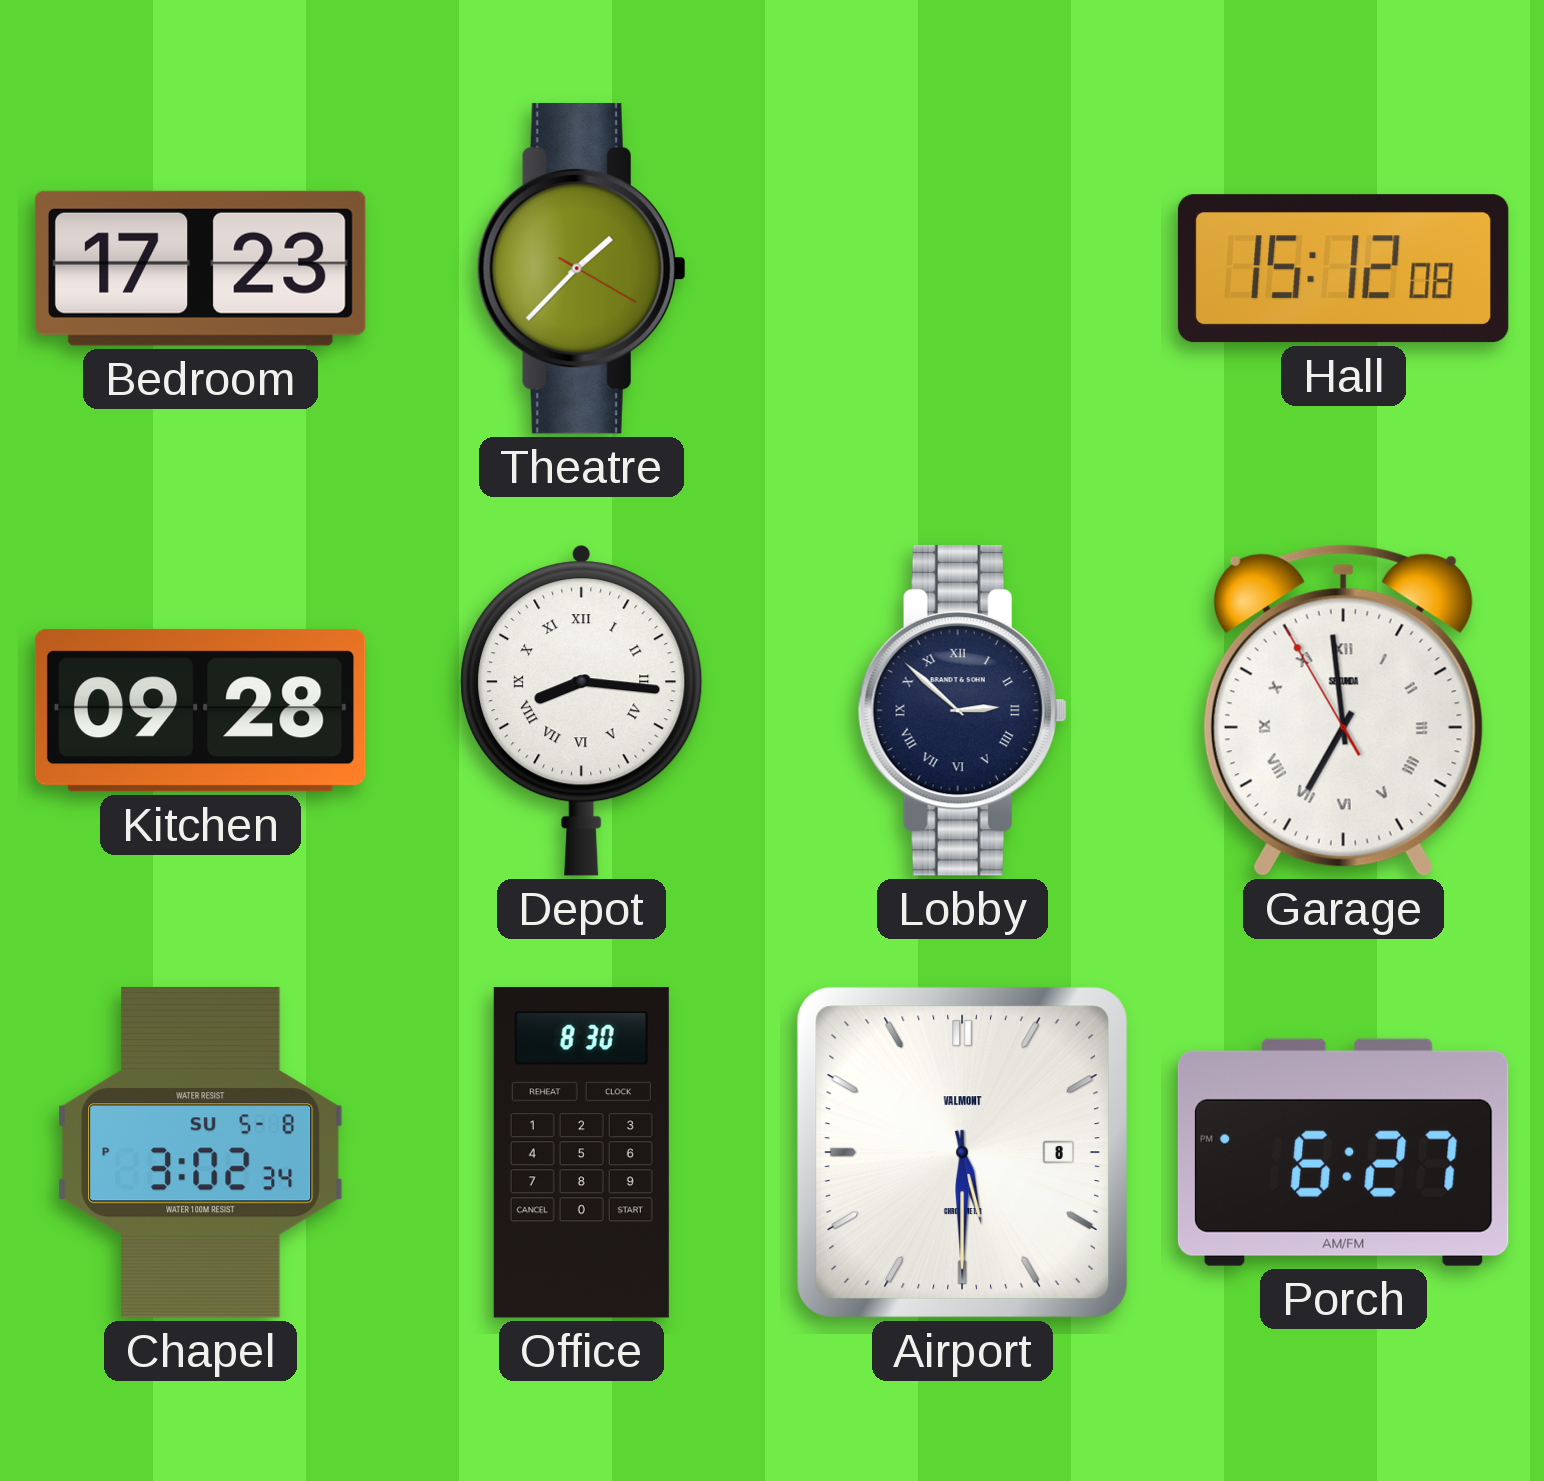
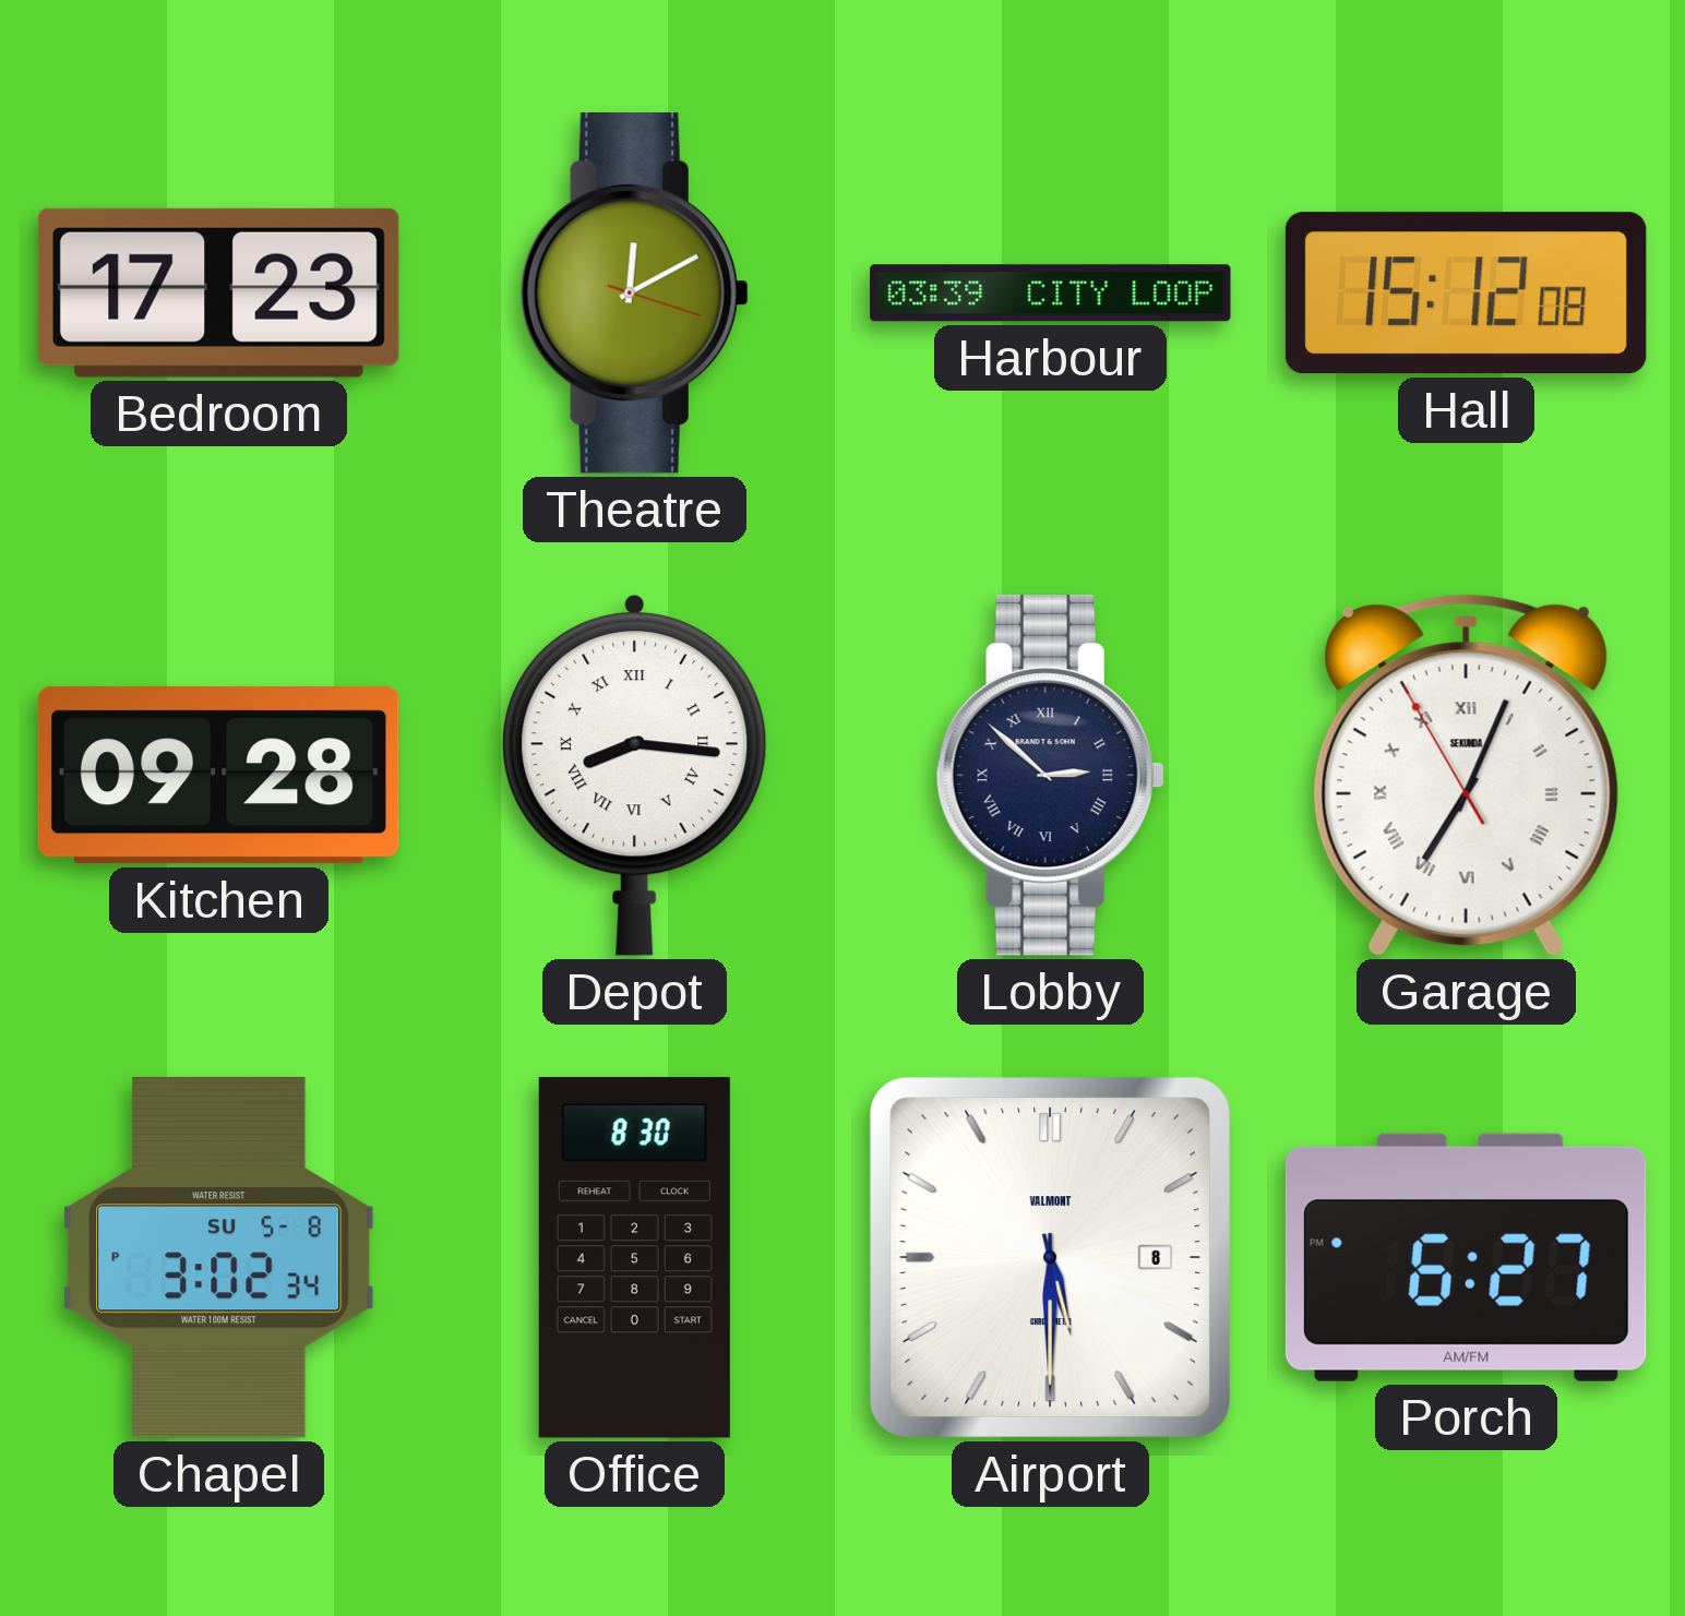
Theatre: 1:37 -> 12:10 (634, 292)
Harbour: none -> 03:39 (1051, 294)
Garage: 6:58 -> 7:03 (1466, 775)
